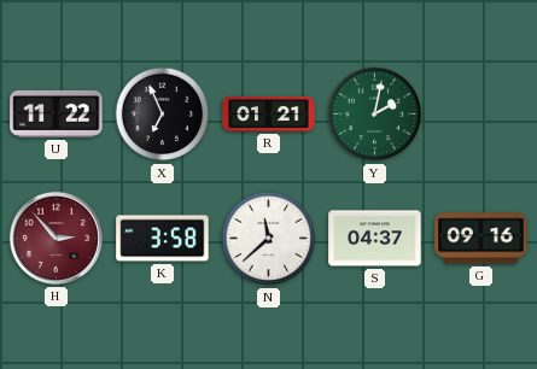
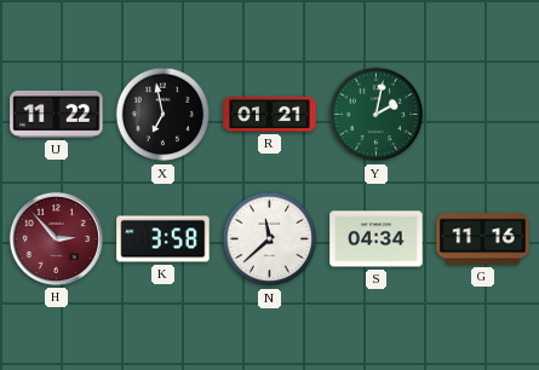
X: 6:56 -> 6:58 (164, 115)
S: 04:37 -> 04:34 (377, 239)
G: 09:16 -> 11:16 (483, 239)
